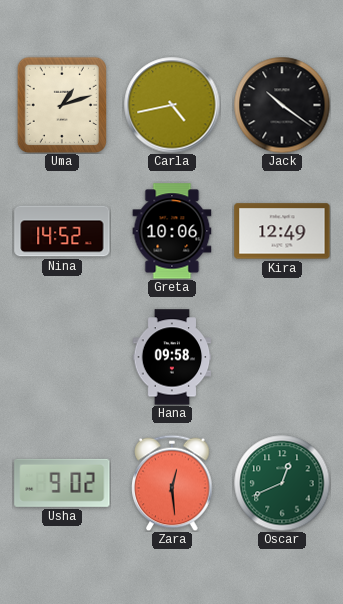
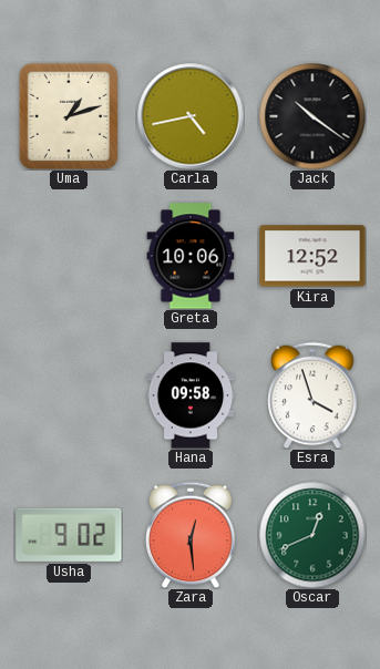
Nina: 14:52 -> none (62, 231)
Kira: 12:49 -> 12:52 (312, 256)
Esra: none -> 3:57 (312, 395)
